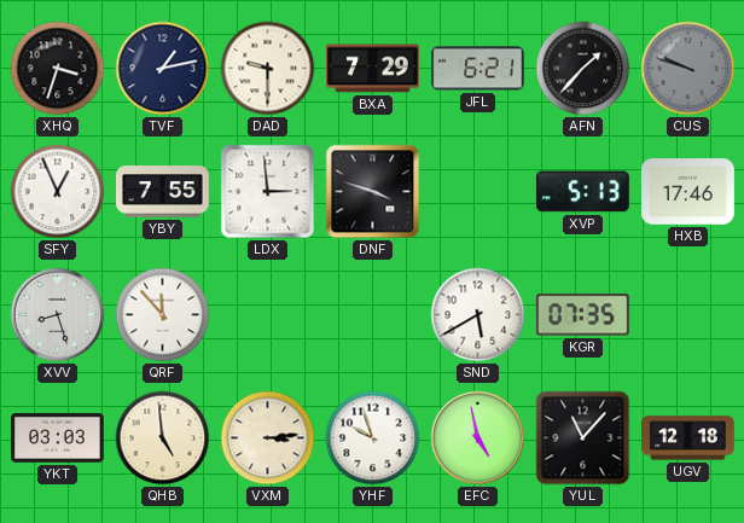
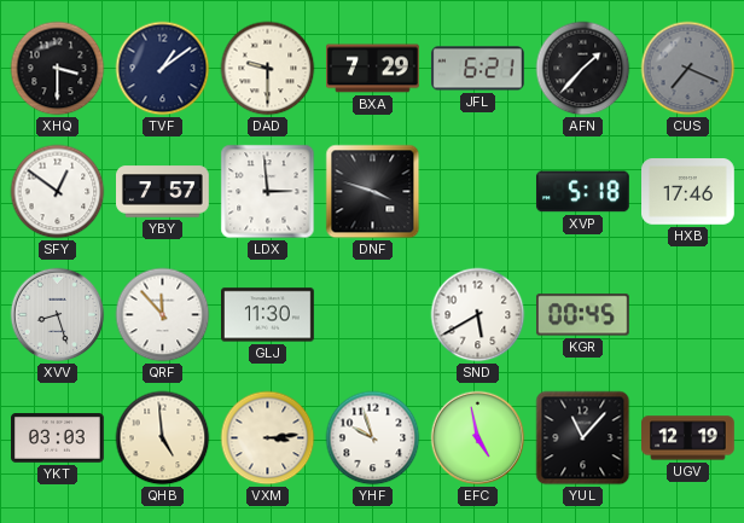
XHQ: 3:33 -> 3:30 (58, 69)
TVF: 1:13 -> 1:09 (163, 69)
CUS: 9:48 -> 7:19 (688, 69)
SFY: 12:56 -> 12:51 (58, 192)
YBY: 7:55 -> 7:57 (163, 192)
XVP: 5:13 -> 5:18 (582, 192)
GLJ: none -> 11:30 (268, 315)
KGR: 07:35 -> 00:45 (582, 315)
UGV: 12:18 -> 12:19 (688, 438)
